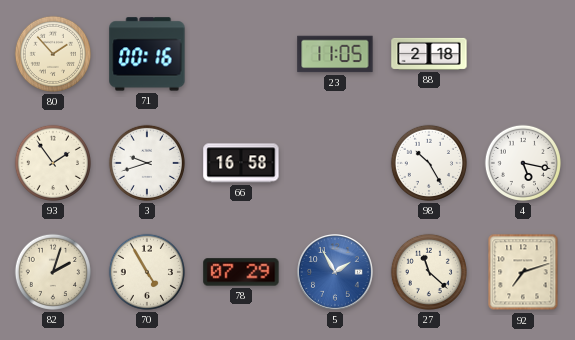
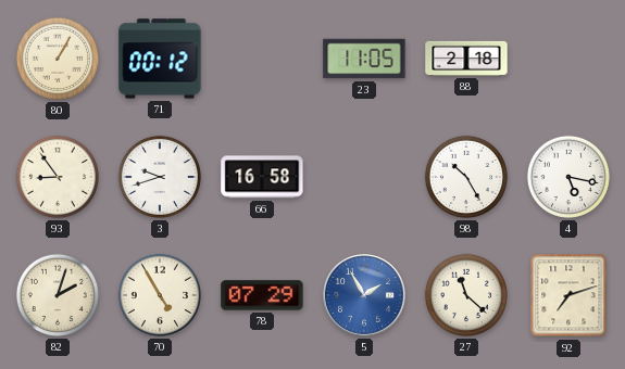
80: 1:53 -> 1:05 (58, 59)
71: 00:16 -> 00:12 (160, 59)
93: 1:54 -> 8:54 (58, 177)
